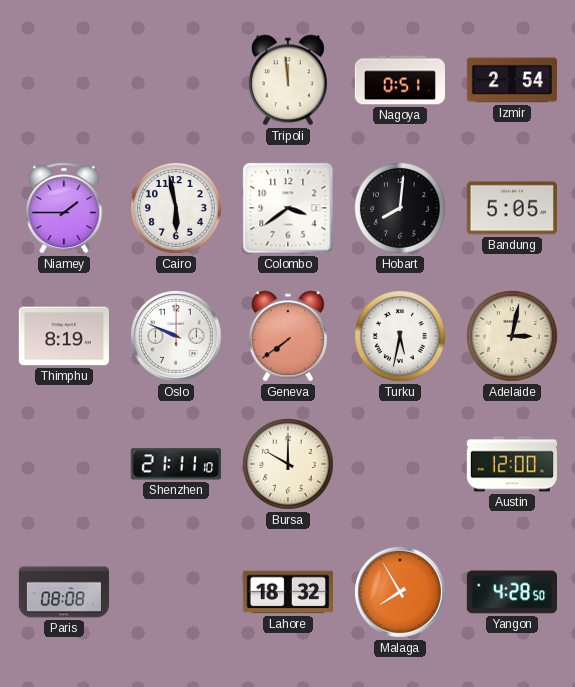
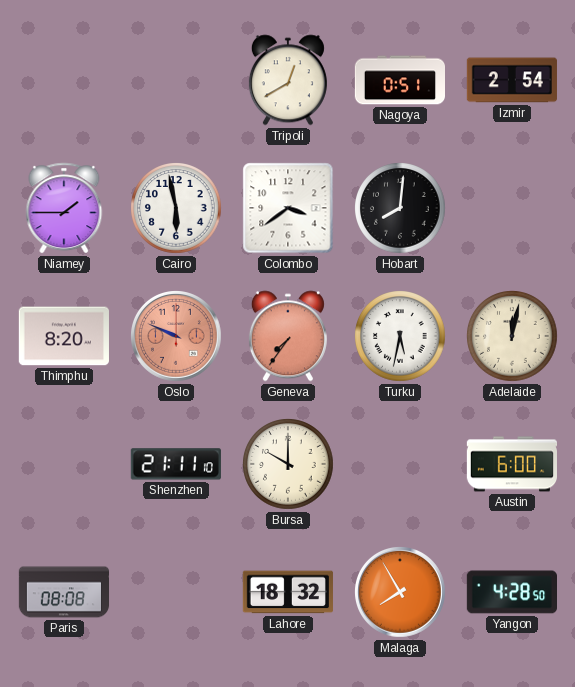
Tripoli: 11:59 -> 12:40 (288, 80)
Bandung: 5:05 -> none (512, 208)
Thimphu: 8:19 -> 8:20 (64, 336)
Oslo dial: white -> salmon (177, 337)
Geneva: 7:39 -> 7:36 (288, 336)
Adelaide: 3:02 -> 12:02 (513, 337)
Austin: 12:00 -> 6:00 (511, 464)
